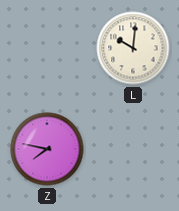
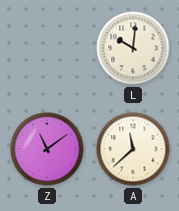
Z: 7:47 -> 11:09 (47, 149)
A: none -> 11:38 (133, 149)
